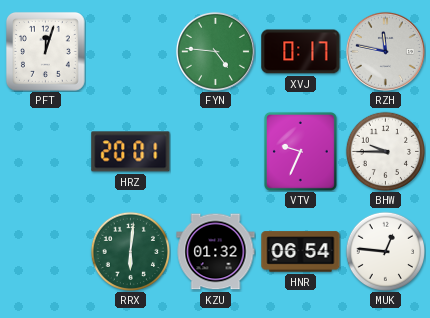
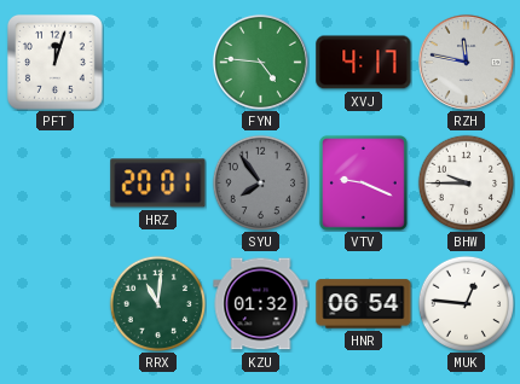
XVJ: 0:17 -> 4:17 (364, 63)
SYU: none -> 7:54 (260, 182)
VTV: 9:34 -> 9:19 (363, 182)
RRX: 6:01 -> 11:01 (157, 303)
